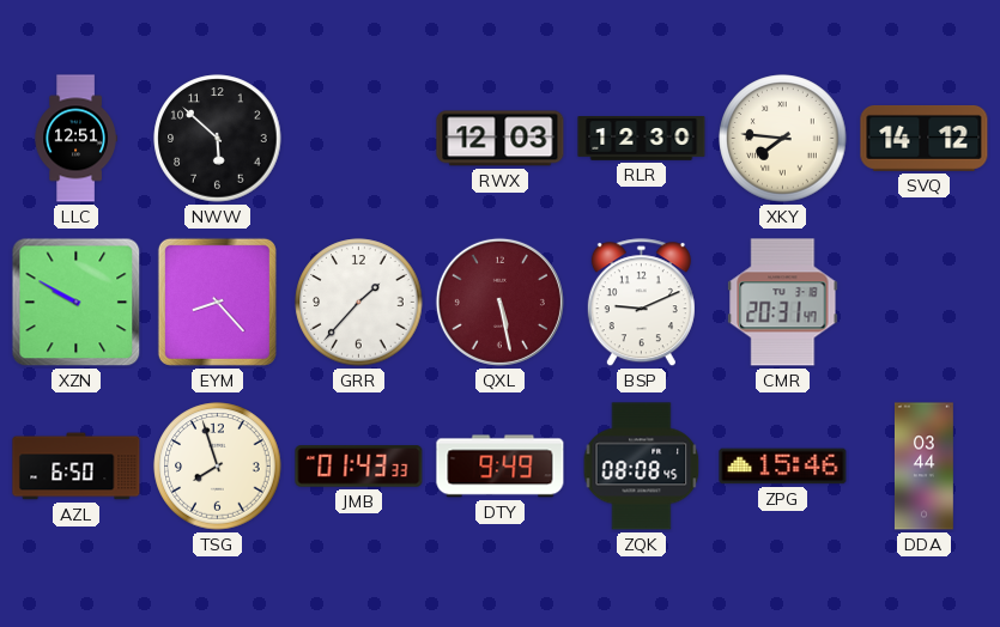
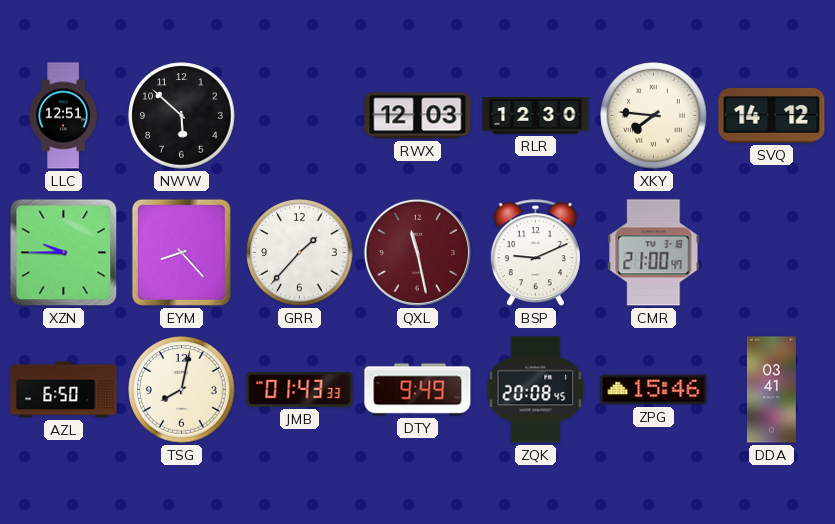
XZN: 9:50 -> 9:45 (64, 253)
QXL: 5:28 -> 11:28 (417, 252)
CMR: 20:31 -> 21:00 (654, 253)
TSG: 7:57 -> 8:02 (182, 390)
ZQK: 08:08 -> 20:08 (536, 390)
DDA: 03:44 -> 03:41 (772, 390)
